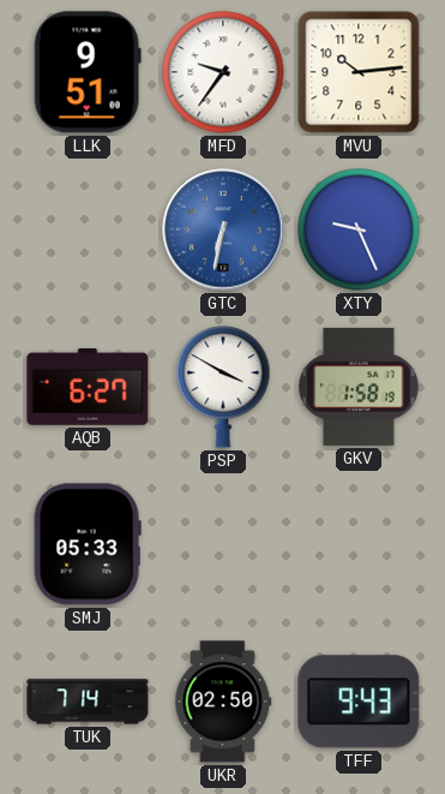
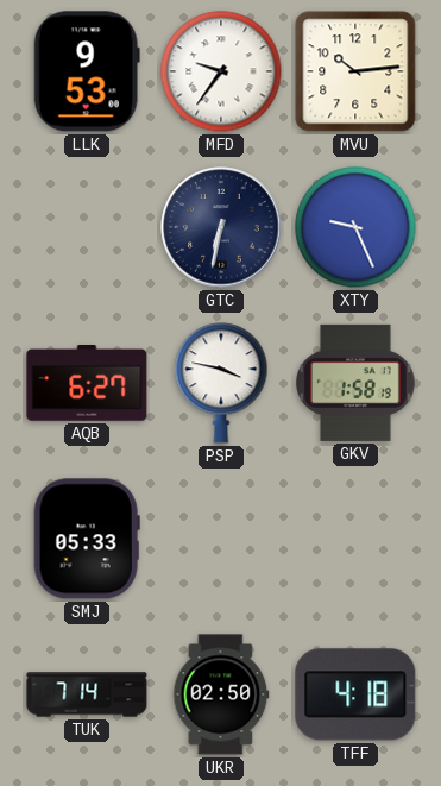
LLK: 9:51 -> 9:53 (87, 71)
GTC dial: blue -> navy (221, 227)
PSP: 3:50 -> 3:47 (221, 383)
TFF: 9:43 -> 4:18 (355, 694)
